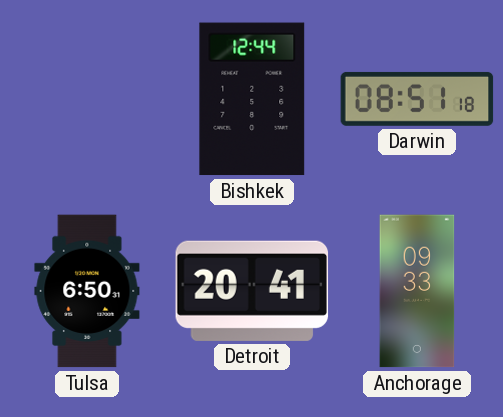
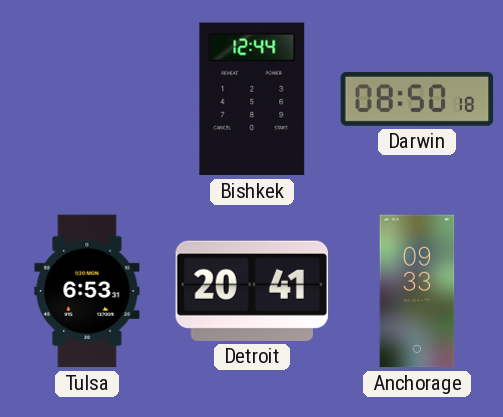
Darwin: 08:51 -> 08:50 (417, 99)
Tulsa: 6:50 -> 6:53 (87, 291)
